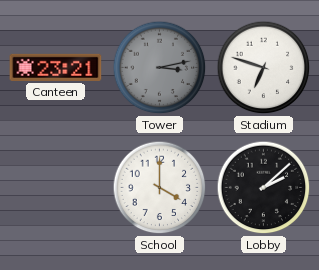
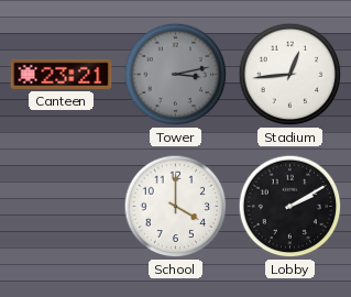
Stadium: 6:48 -> 12:44 (290, 75)
Lobby: 2:08 -> 2:10 (290, 207)
